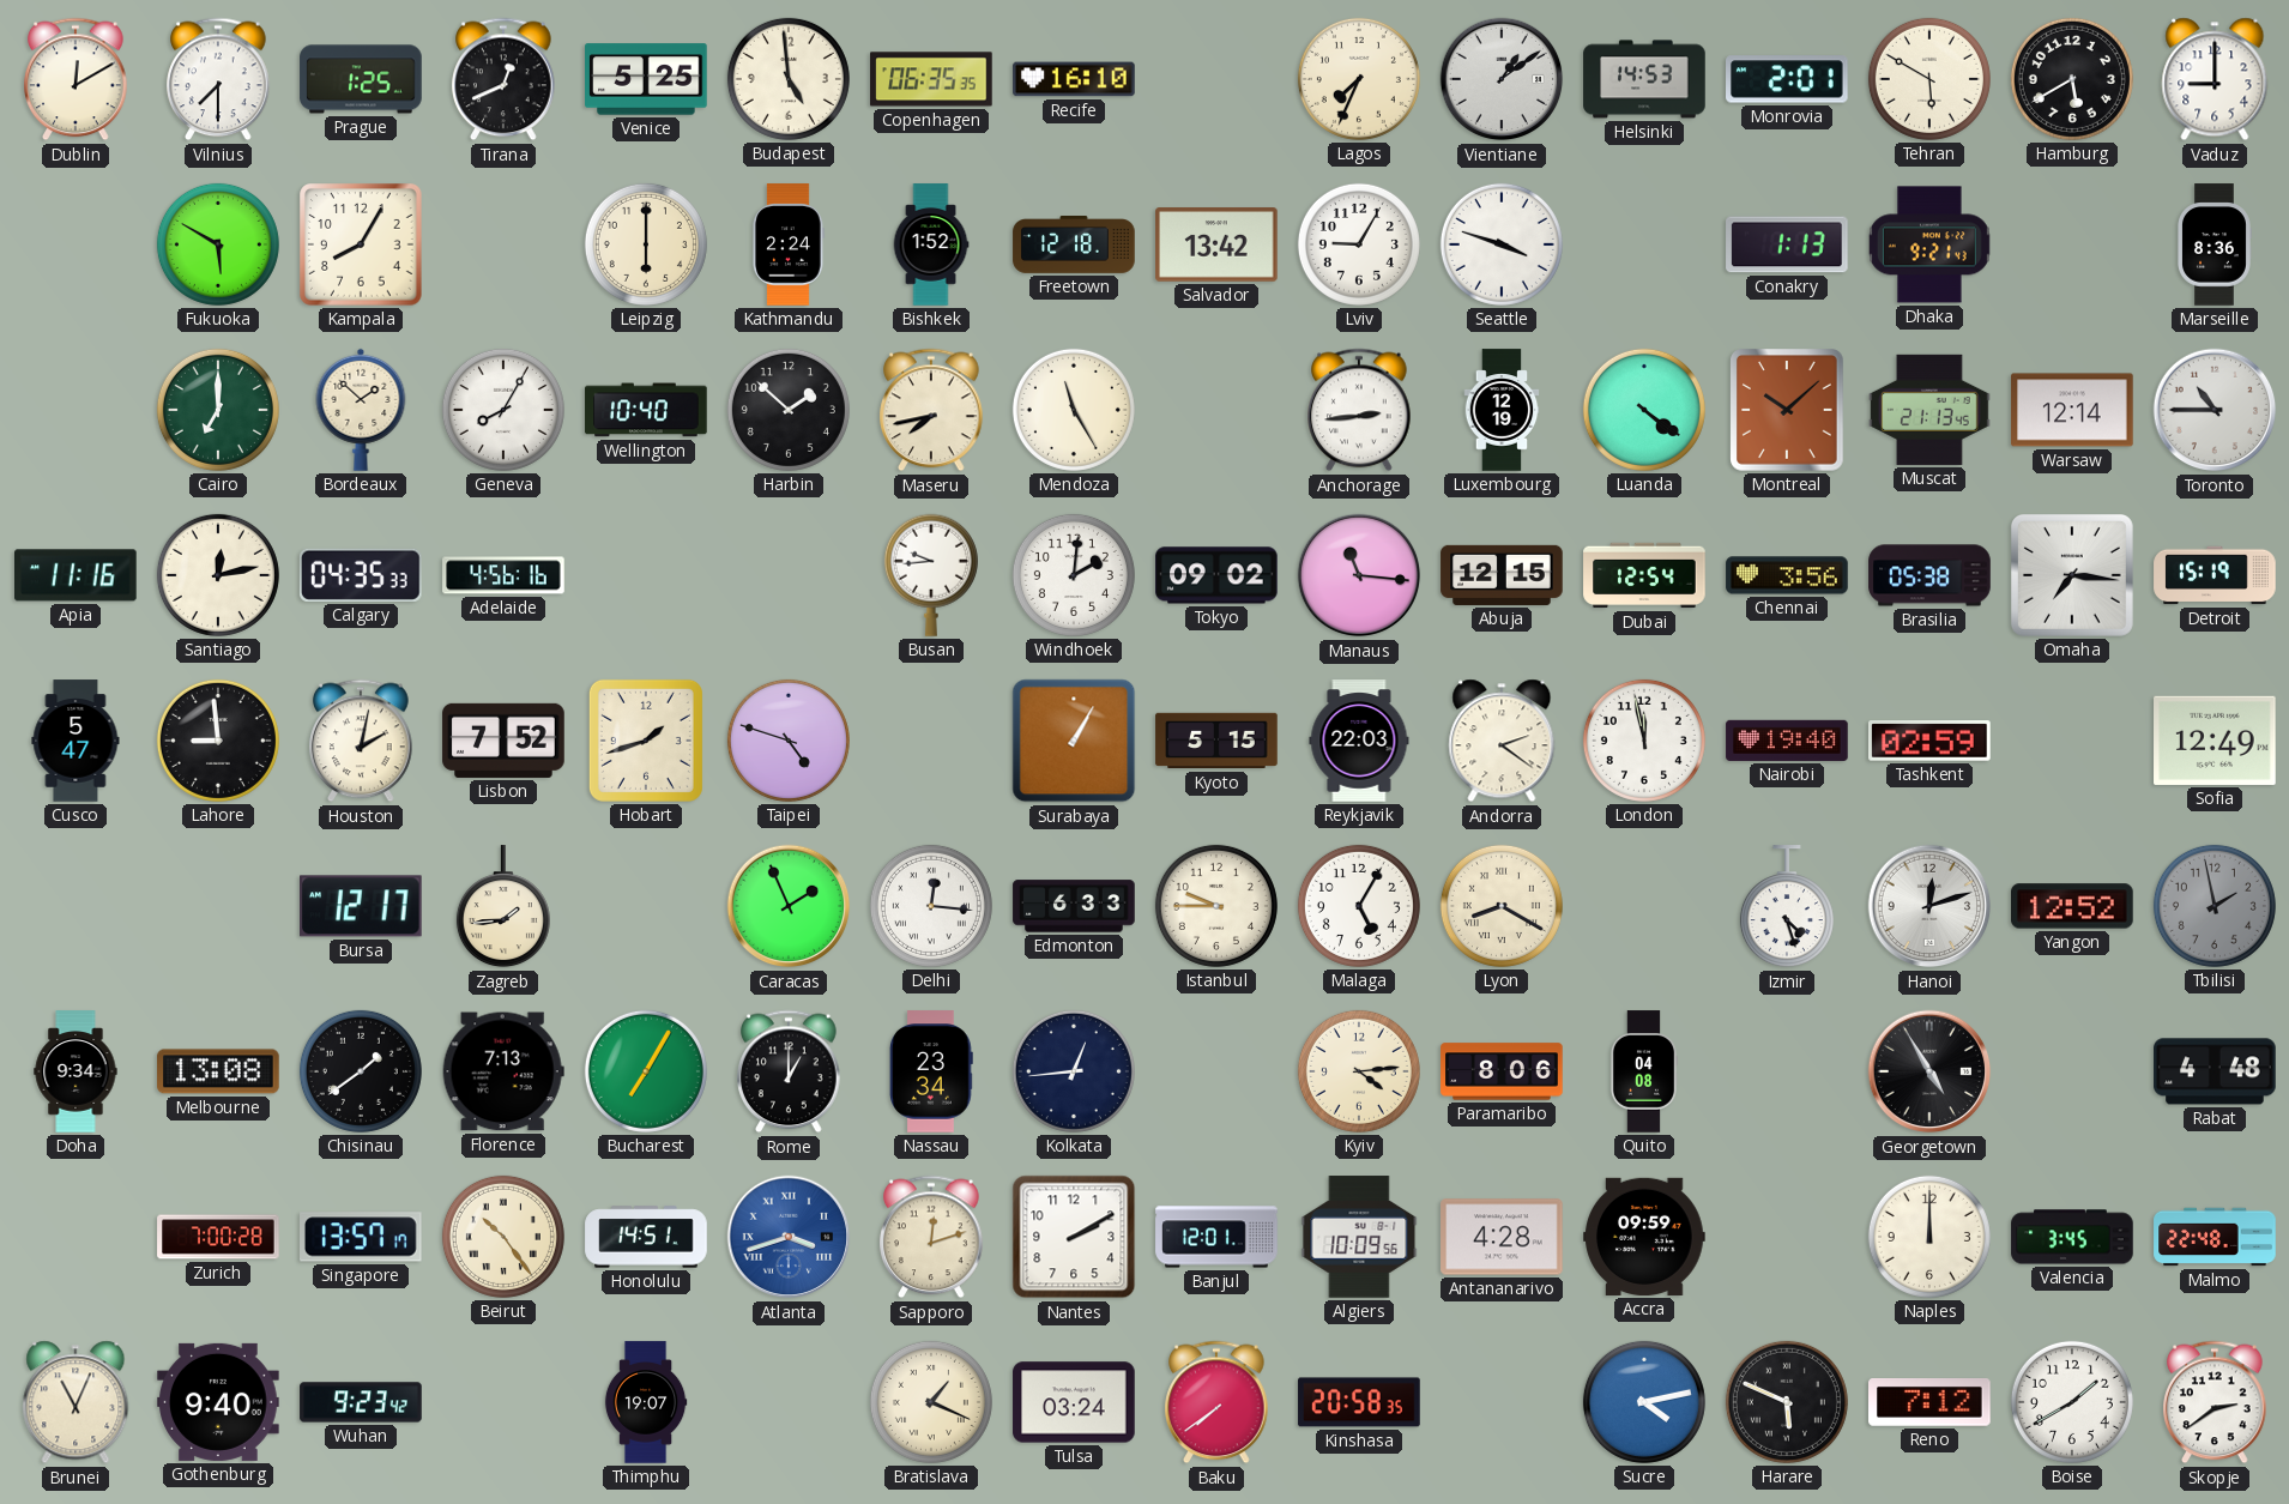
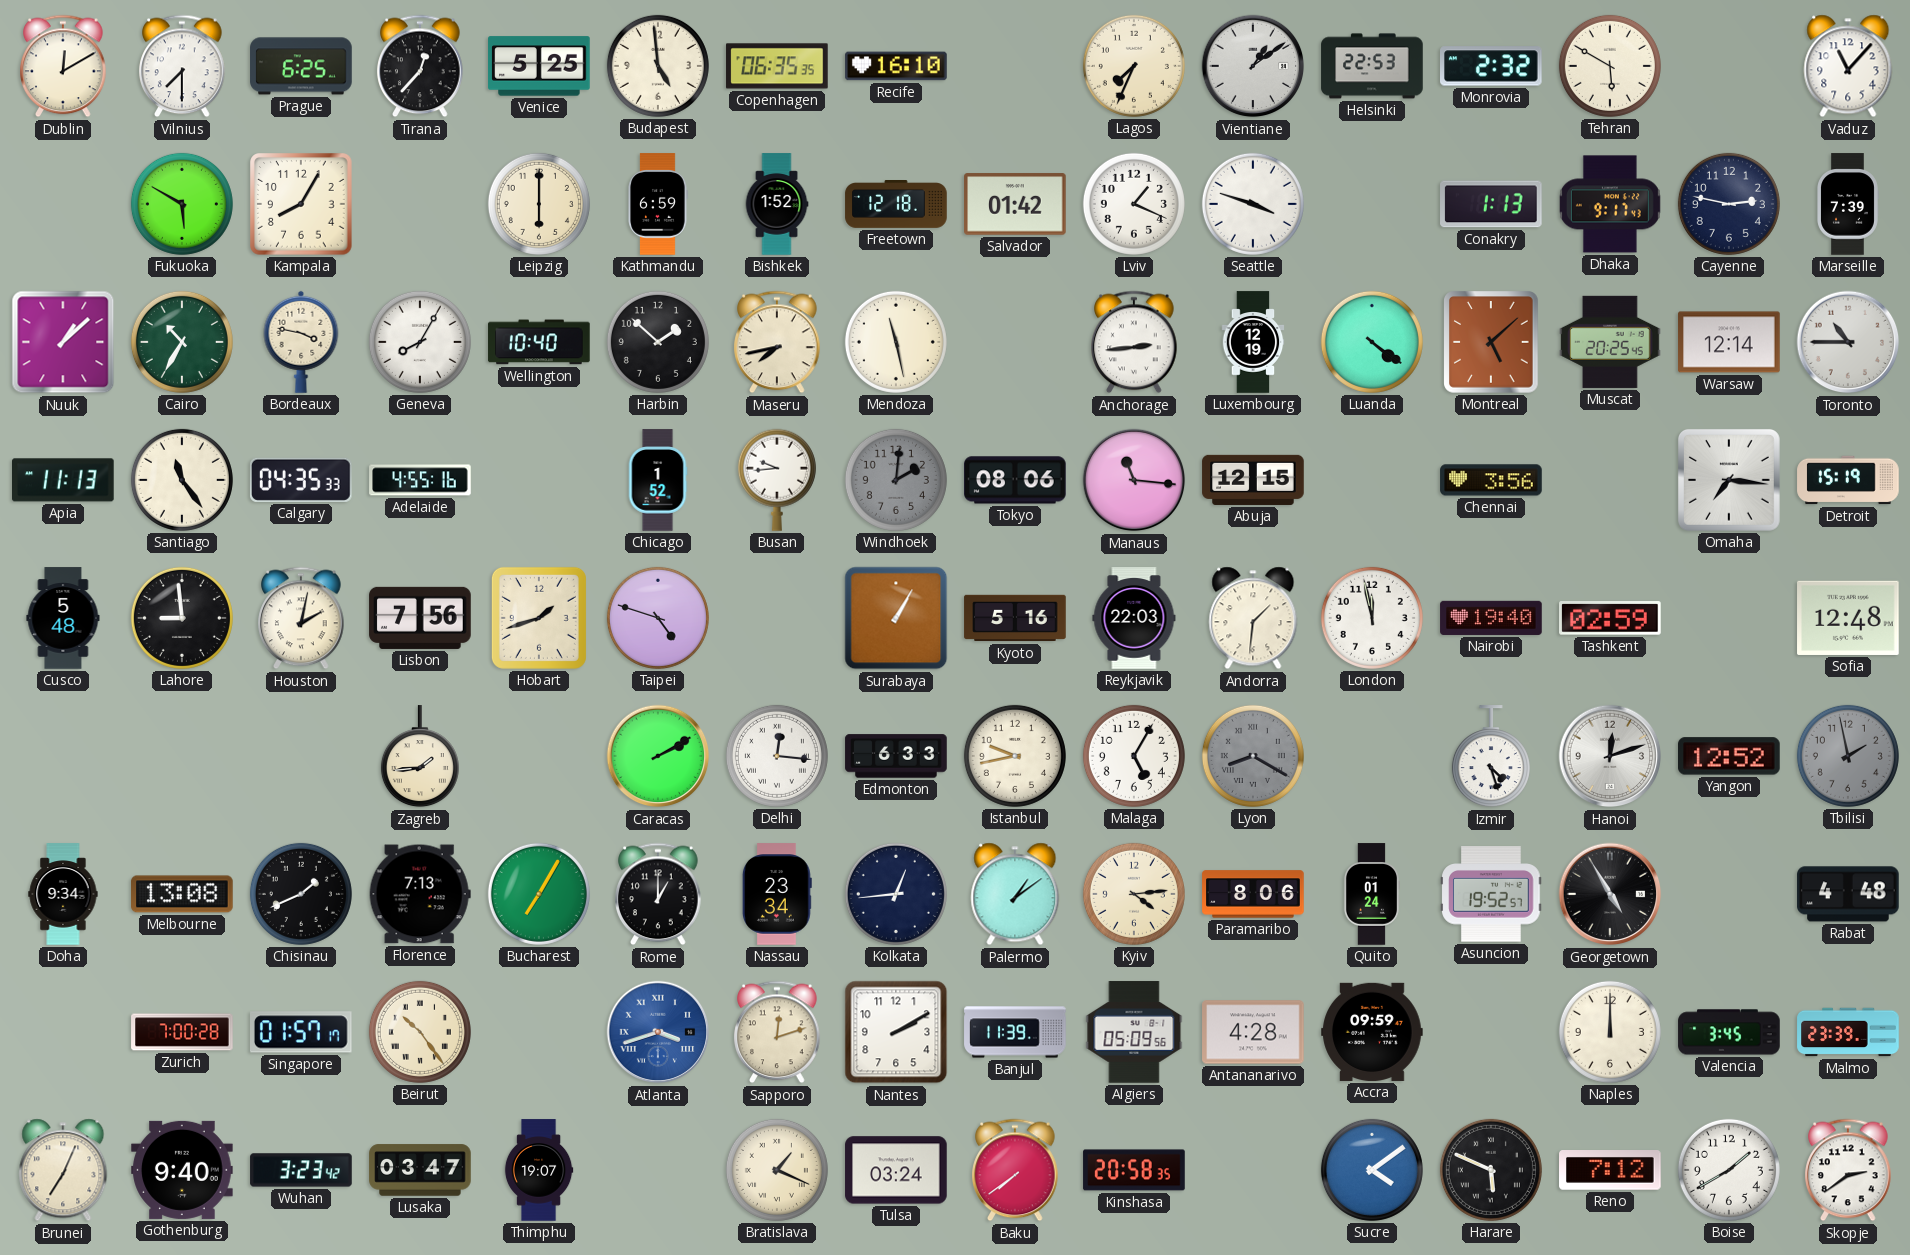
Prague: 1:25 -> 6:25 (301, 66)
Tirana: 12:41 -> 12:37 (420, 66)
Helsinki: 14:53 -> 22:53 (1372, 66)
Monrovia: 2:01 -> 2:32 (1492, 66)
Hamburg: 5:40 -> none (2072, 79)
Vaduz: 9:00 -> 11:07 (1848, 66)
Kathmandu: 2:24 -> 6:59 (658, 204)
Salvador: 13:42 -> 01:42 (1015, 204)
Lviv: 9:05 -> 1:19 (1134, 204)
Dhaka: 9:21 -> 9:17 (1610, 204)
Cayenne: none -> 2:47 (1729, 204)
Marseille: 8:36 -> 7:39 (1848, 204)
Nuuk: none -> 1:08 (63, 342)
Cairo: 7:00 -> 10:35 (182, 342)
Bordeaux: 1:52 -> 3:47 (301, 342)
Mendoza: 11:25 -> 11:28 (896, 342)
Montreal: 10:08 -> 5:08 (1491, 342)
Muscat: 21:13 -> 20:25 (1610, 342)
Apia: 11:16 -> 11:13 (64, 480)
Santiago: 12:13 -> 11:24 (182, 480)
Adelaide: 4:56 -> 4:55 (420, 480)
Chicago: none -> 1:52 (658, 480)
Windhoek dial: white -> grey (896, 480)
Tokyo: 09:02 -> 08:06 (1015, 480)
Dubai: 12:54 -> none (1644, 575)
Brasilia: 05:38 -> none (1929, 575)
Cusco: 5:47 -> 5:48 (63, 618)
Lisbon: 7:52 -> 7:56 (420, 618)
Kyoto: 5:15 -> 5:16 (1015, 618)
Andorra: 2:21 -> 1:31 (1253, 618)
Sofia: 12:49 -> 12:48 (1848, 618)
Bursa: 12:17 -> none (362, 906)
Caracas: 1:56 -> 2:10 (658, 756)
Istanbul: 9:45 -> 9:43 (1015, 756)
Lyon dial: cream -> grey (1253, 756)
Chisinau: 1:39 -> 1:41 (301, 894)
Palermo: none -> 1:09 (1015, 894)
Quito: 04:08 -> 01:24 (1372, 894)
Asuncion: none -> 19:52 (1491, 894)
Singapore: 13:57 -> 01:57 (302, 1032)
Honolulu: 14:51 -> none (646, 1237)
Banjul: 12:01 -> 11:39 (1015, 1032)
Algiers: 10:09 -> 05:09 (1134, 1032)
Malmo: 22:48 -> 23:39 (1848, 1032)
Brunei: 11:04 -> 7:04 (63, 1170)
Wuhan: 9:23 -> 3:23 (301, 1170)
Lusaka: none -> 03:47 (420, 1170)
Sucre: 4:13 -> 4:09 (1372, 1170)
